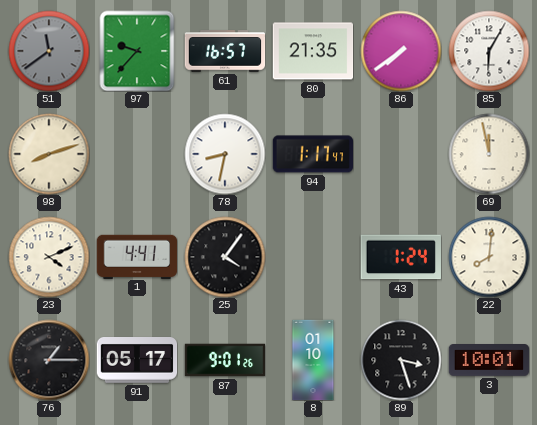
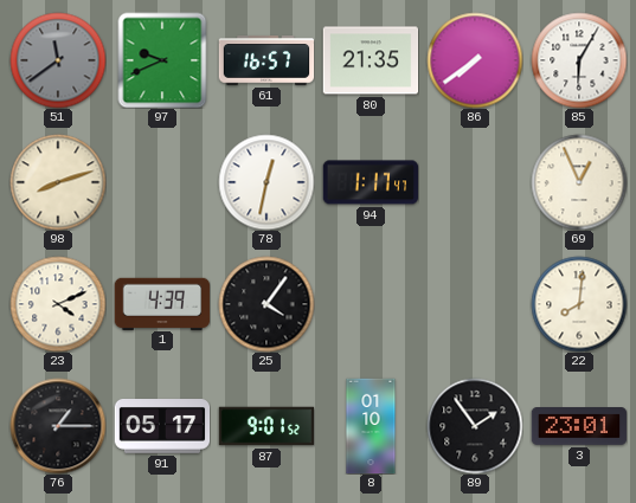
97: 9:37 -> 9:41 (162, 60)
78: 8:32 -> 12:32 (266, 182)
69: 11:58 -> 12:56 (579, 182)
1: 4:41 -> 4:39 (162, 303)
43: 1:24 -> none (401, 257)
87: 9:01:26 -> 9:01:52 (266, 426)
89: 3:27 -> 1:54 (475, 426)
3: 10:01 -> 23:01 (579, 427)
